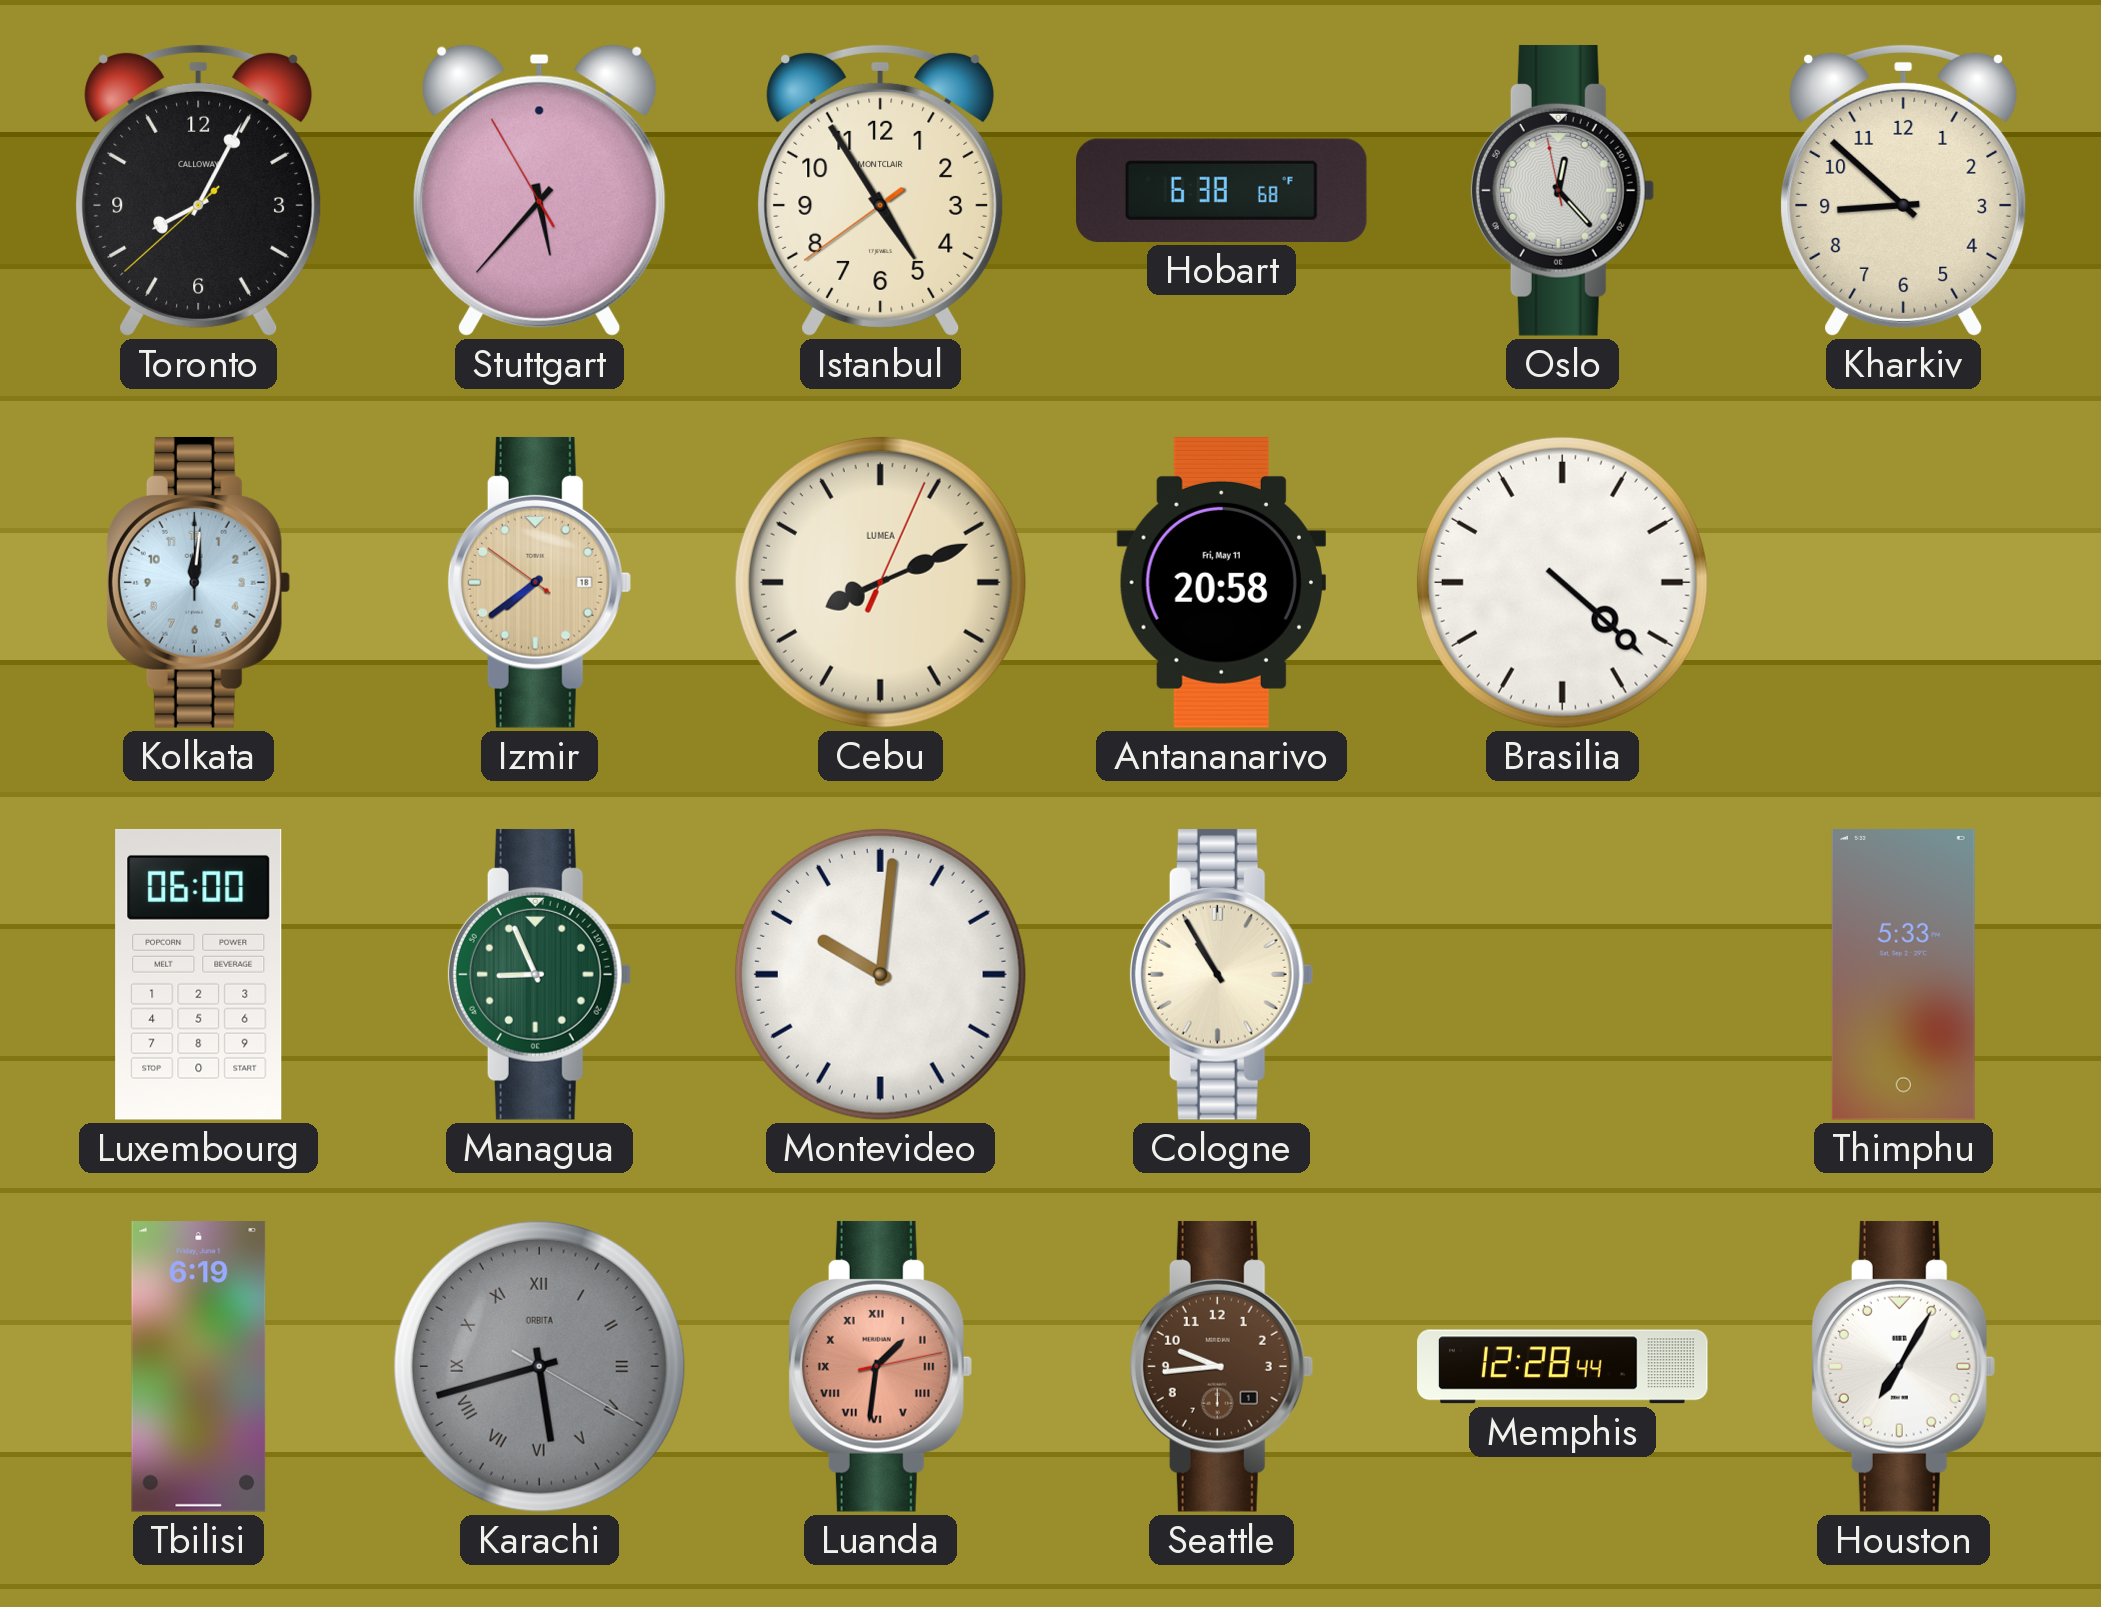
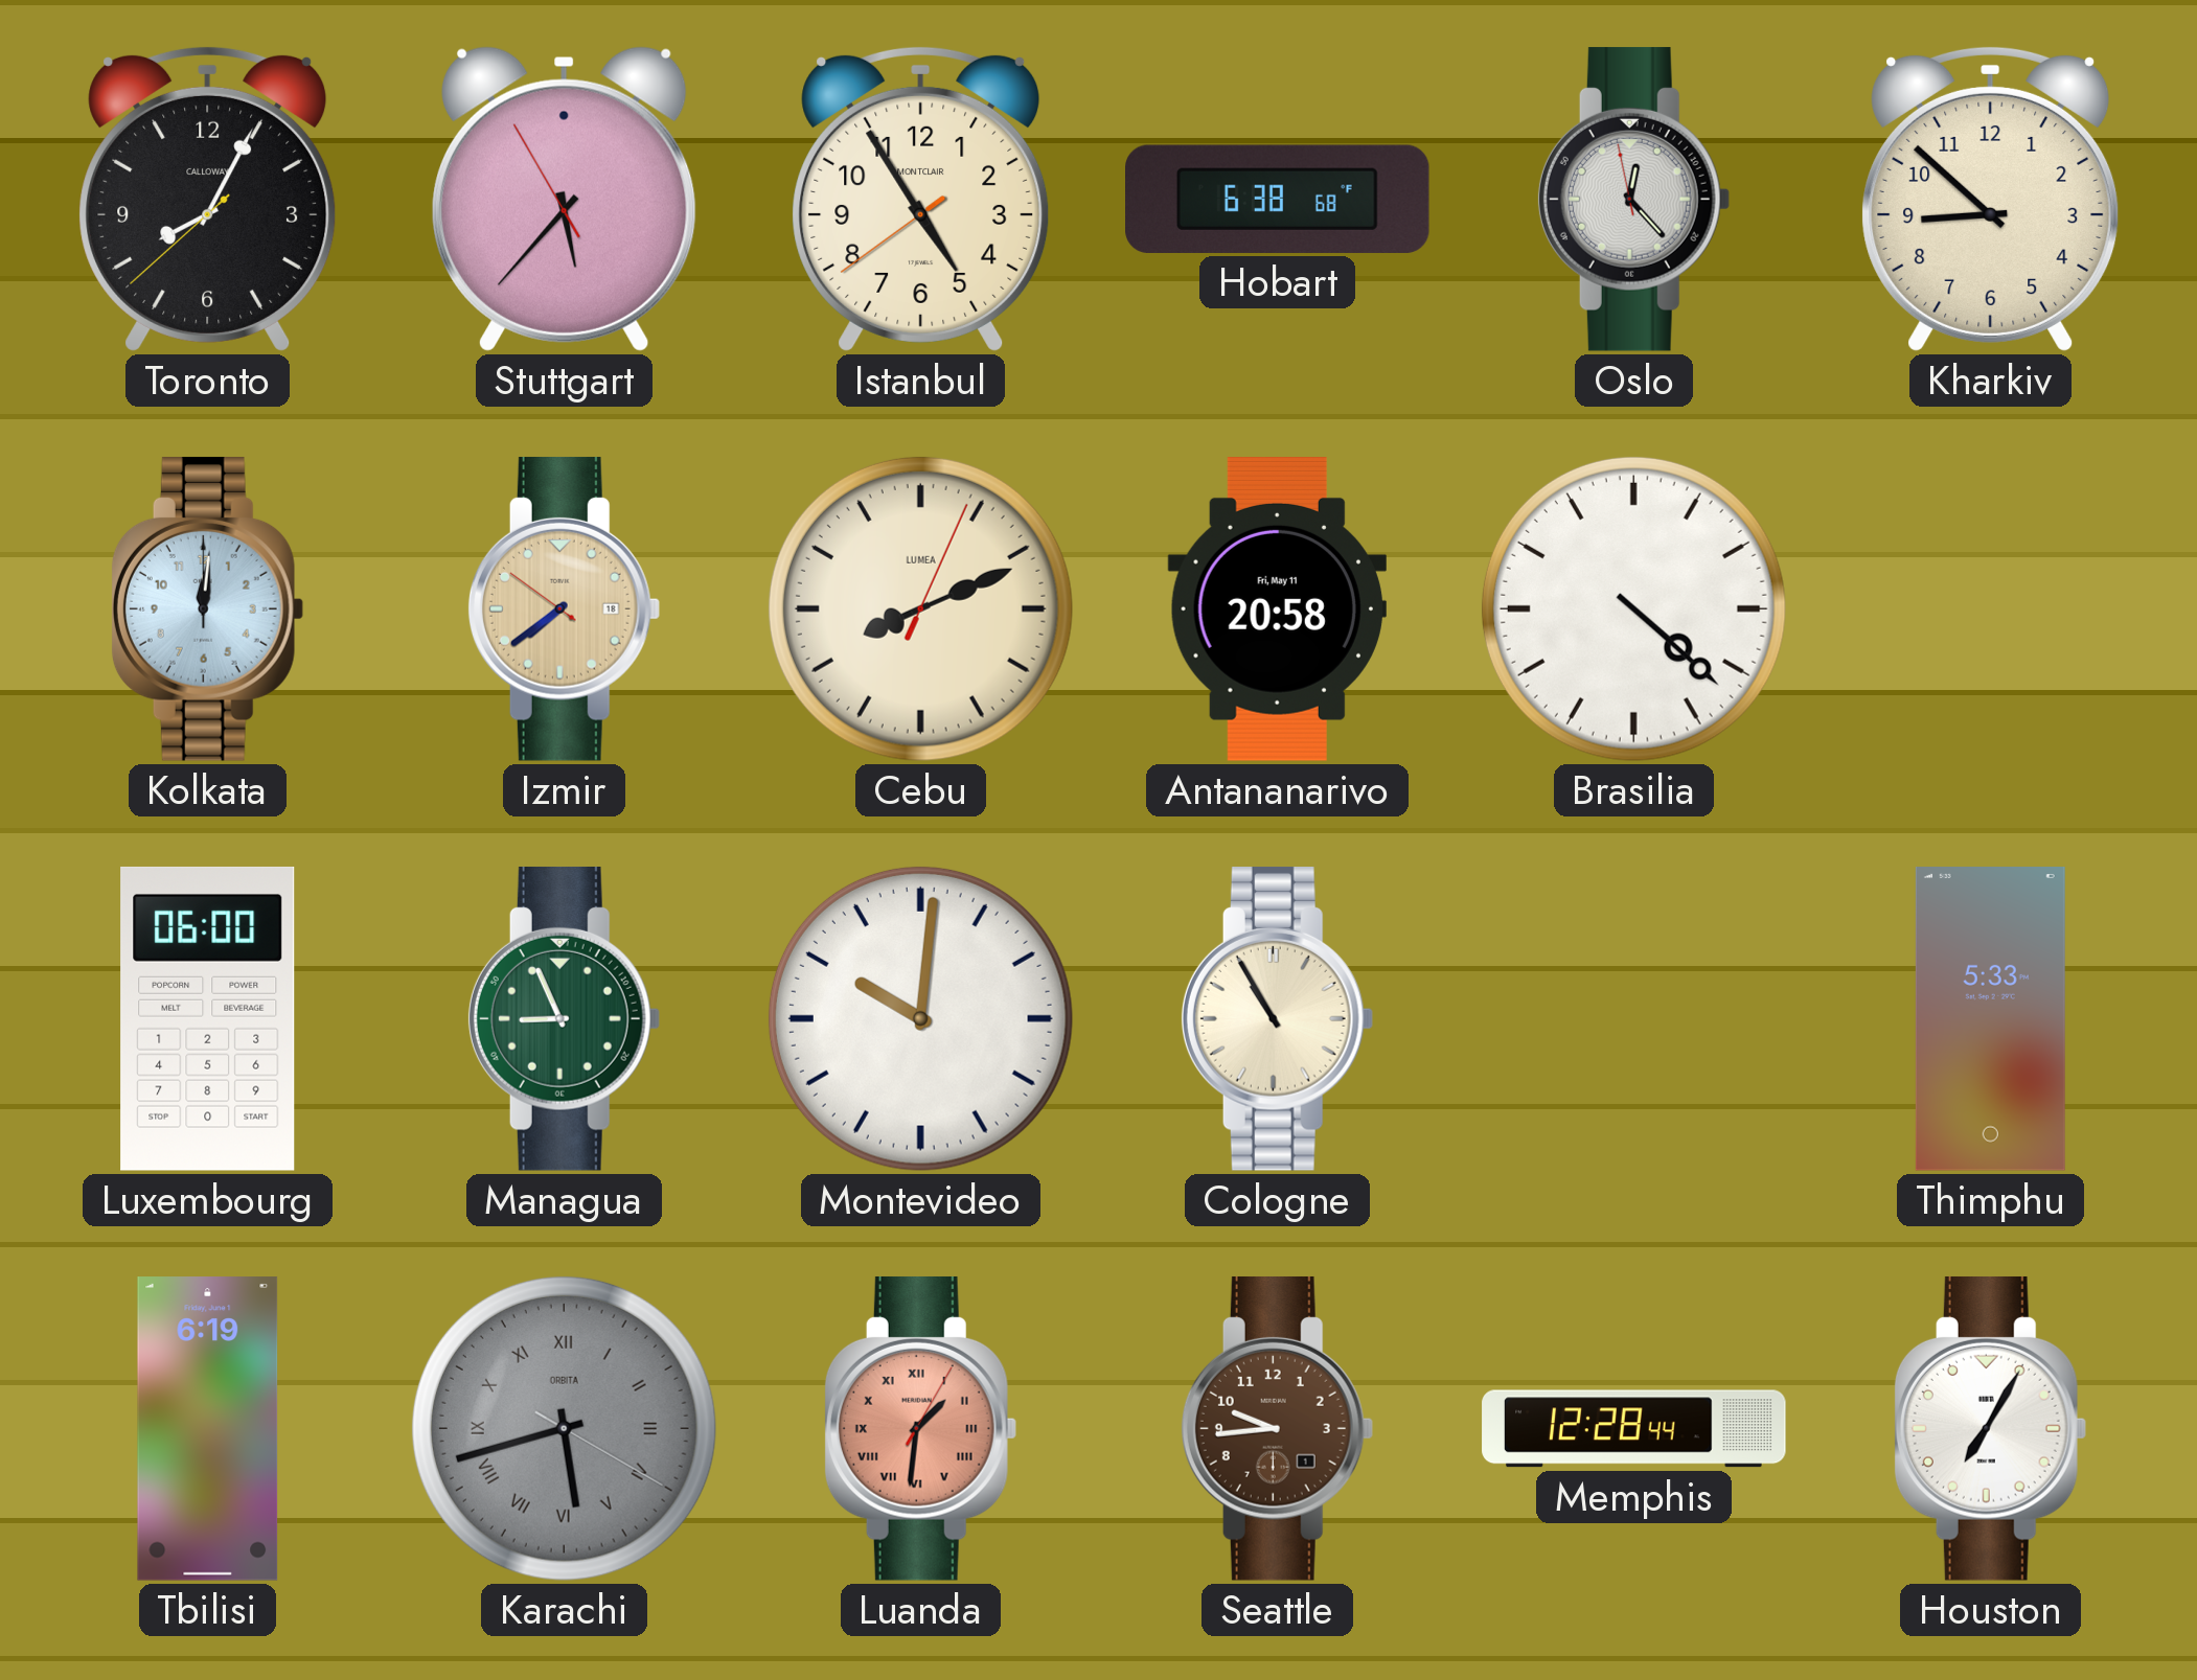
Luanda: 1:31:13 -> 1:31:05 (920, 1428)
